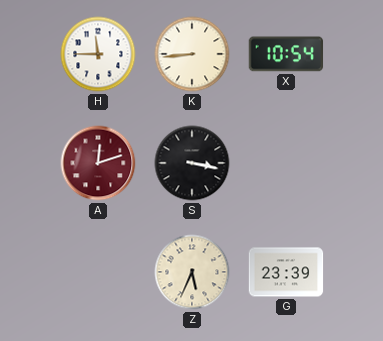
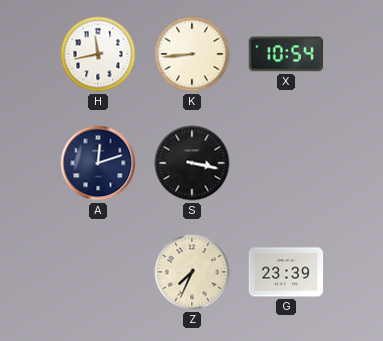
H: 11:45 -> 11:43 (98, 54)
A dial: burgundy -> navy (98, 163)
Z: 5:34 -> 7:34 (192, 272)
